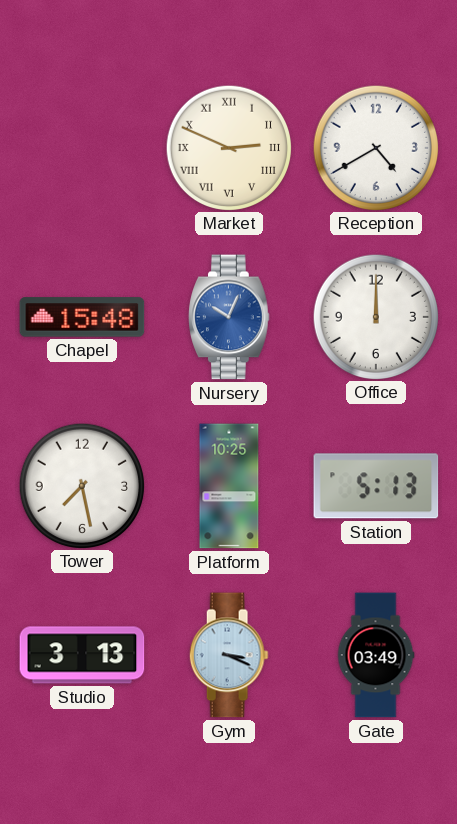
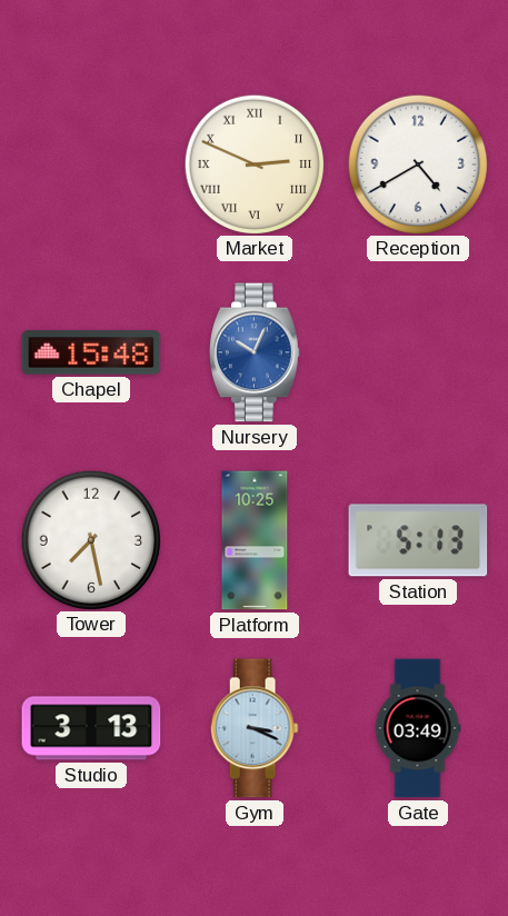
Office: 12:00 -> none (375, 316)
